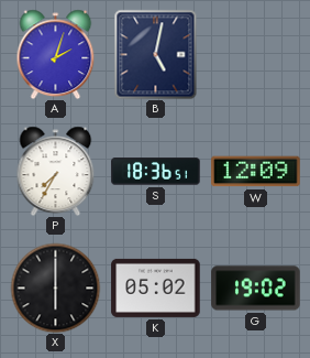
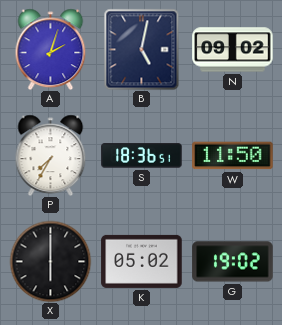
N: none -> 09:02 (233, 50)
W: 12:09 -> 11:50 (233, 156)
